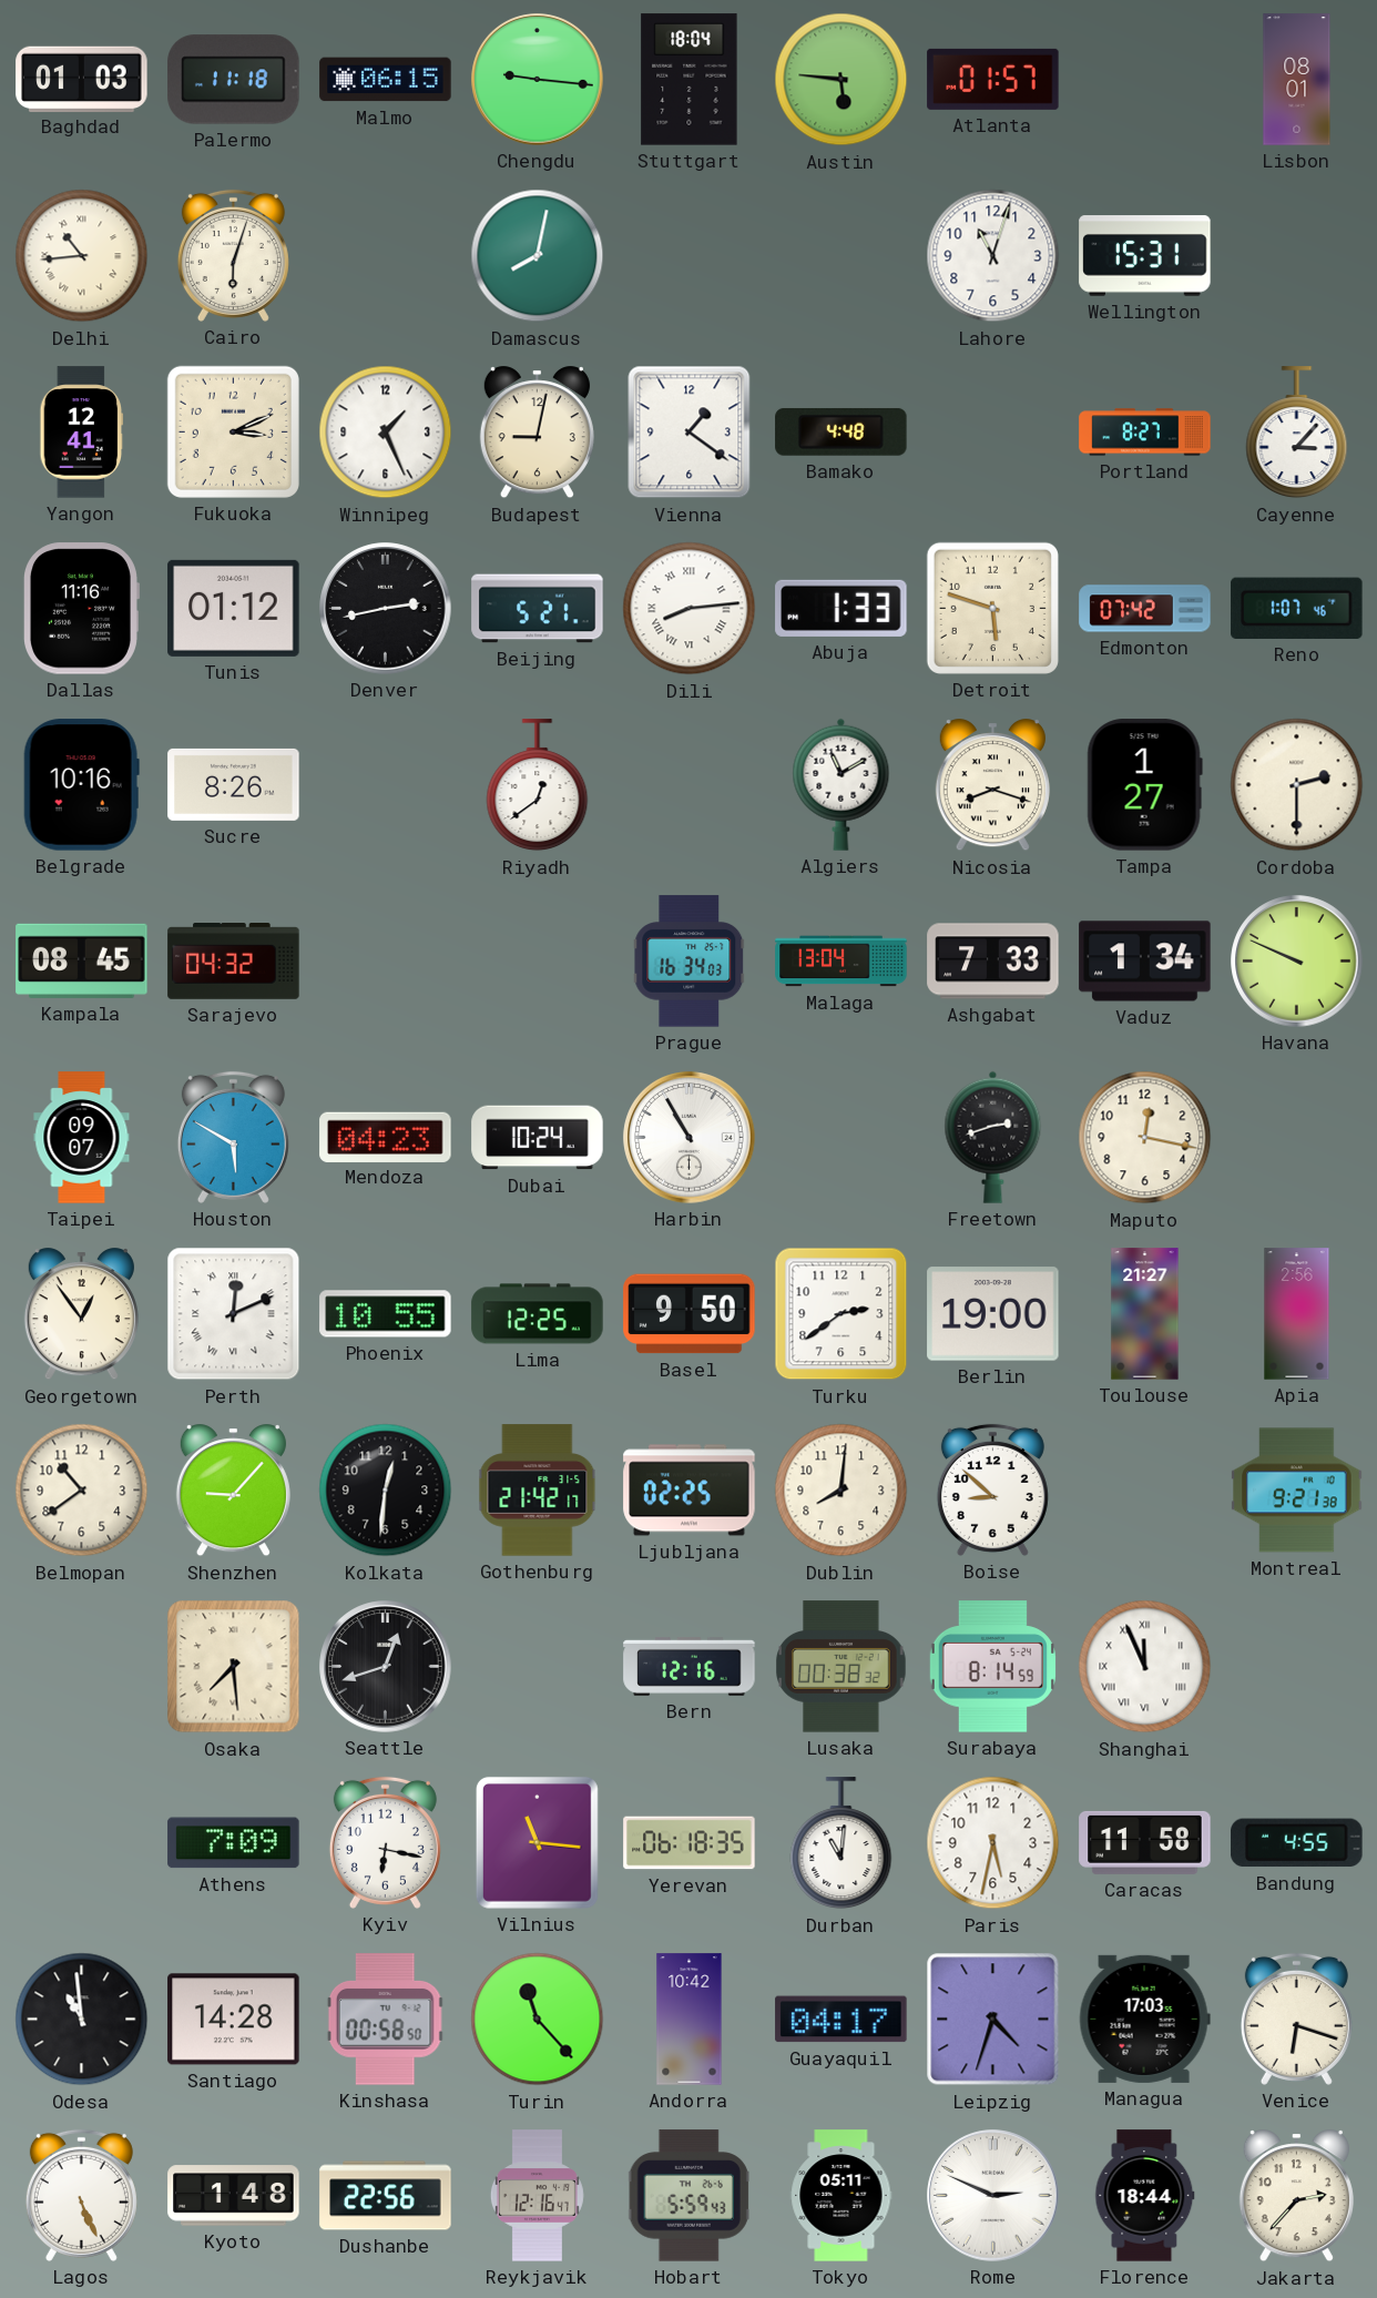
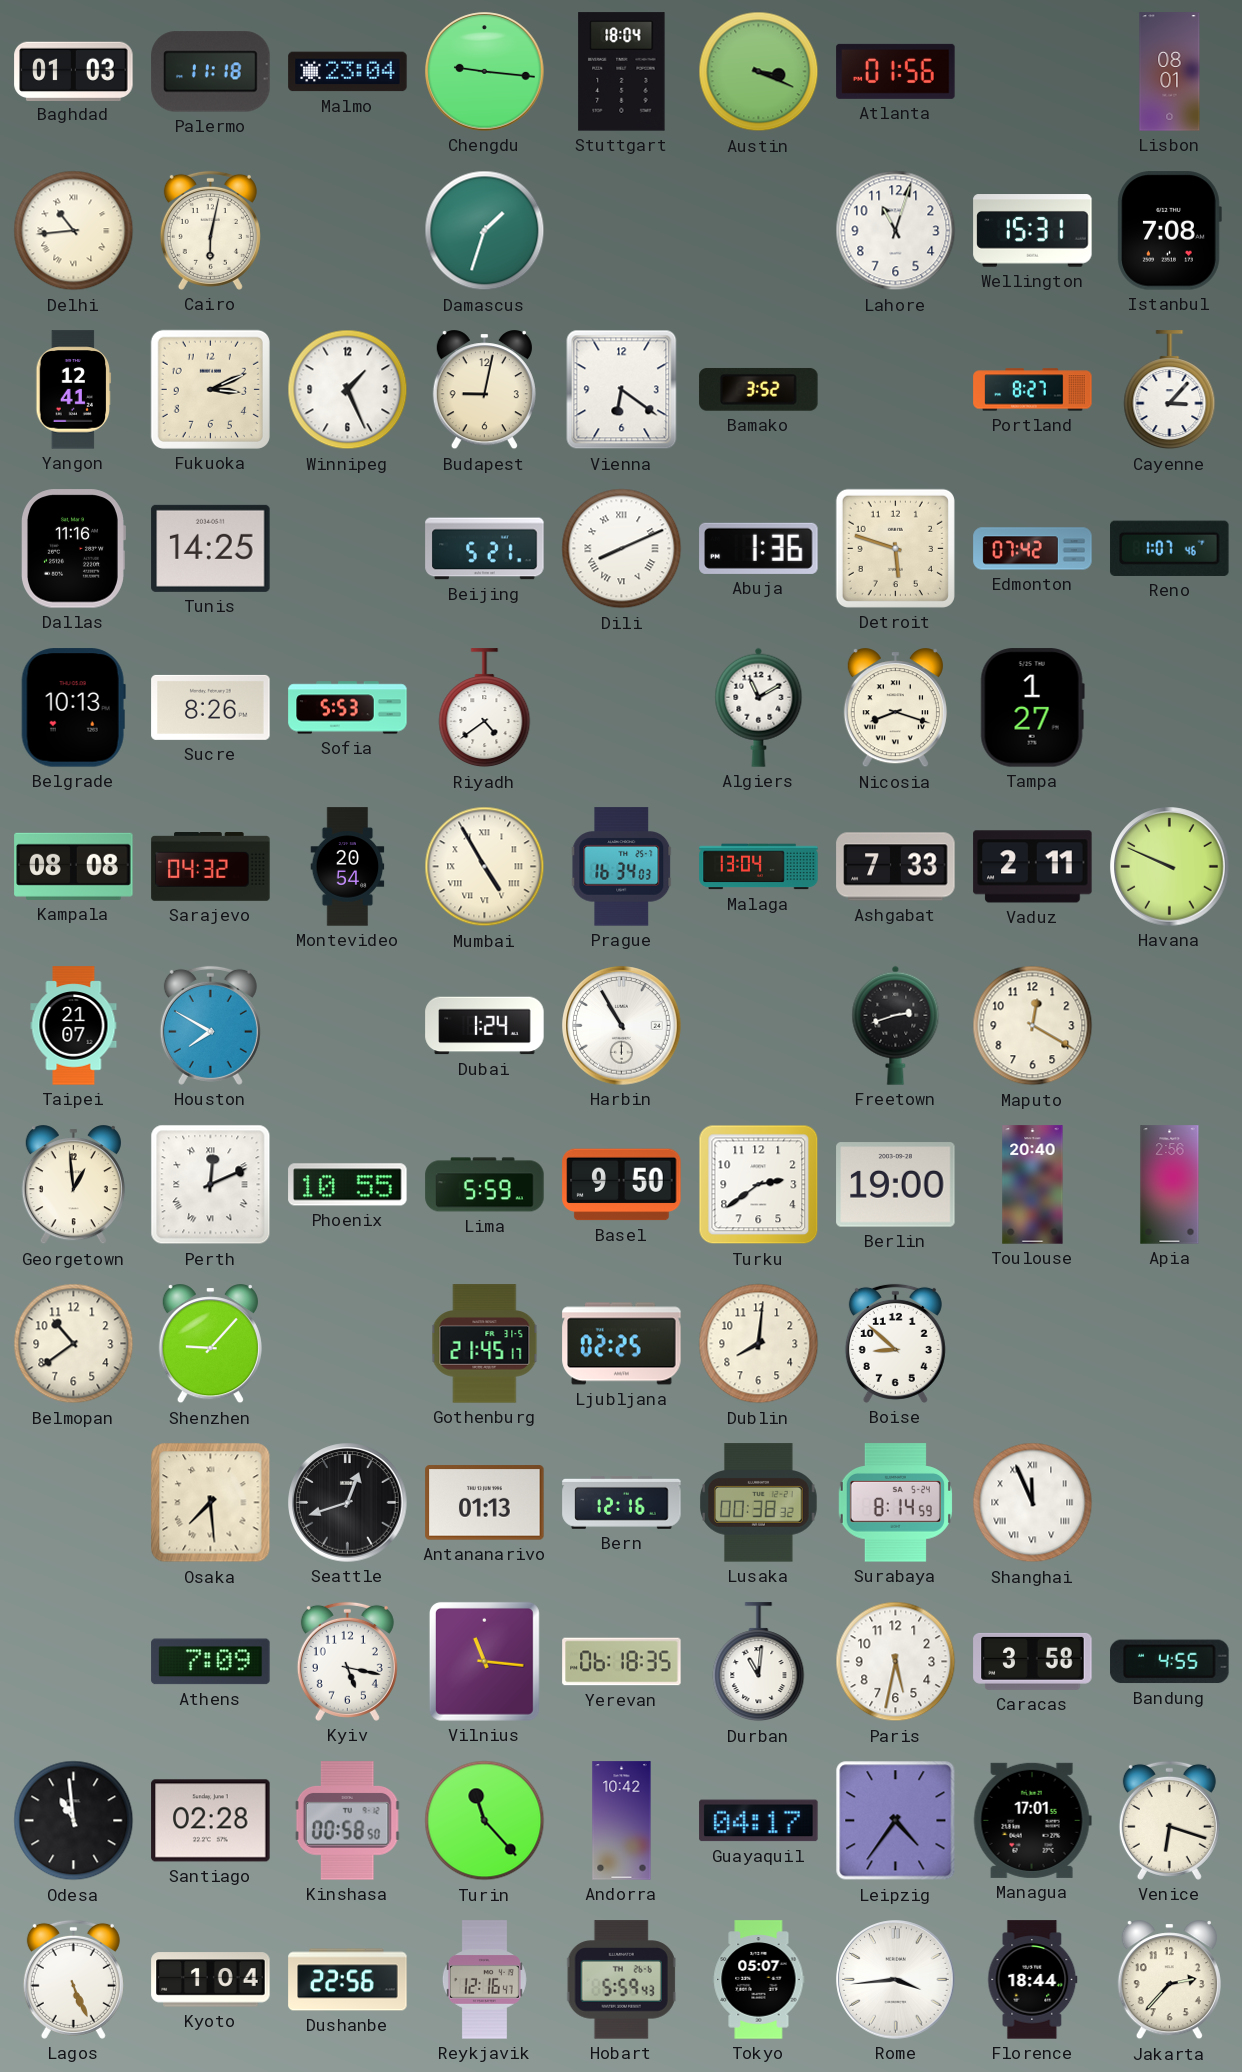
Malmo: 06:15 -> 23:04 (348, 72)
Austin: 5:46 -> 3:19 (759, 72)
Atlanta: 01:57 -> 01:56 (896, 71)
Cairo: 6:03 -> 6:02 (210, 230)
Damascus: 8:02 -> 1:33 (485, 231)
Istanbul: none -> 7:08 (1169, 231)
Vienna: 1:21 -> 6:21 (622, 390)
Bamako: 4:48 -> 3:52 (759, 390)
Tunis: 01:12 -> 14:25 (211, 548)
Denver: 2:43 -> none (386, 609)
Dili: 8:14 -> 8:11 (622, 549)
Abuja: 1:33 -> 1:36 (759, 548)
Belgrade: 10:16 -> 10:13 (73, 708)
Sofia: none -> 5:53 (348, 708)
Riyadh: 12:39 -> 4:39 (485, 708)
Cordoba: 2:30 -> none (1297, 785)
Kampala: 08:45 -> 08:08 (74, 866)
Montevideo: none -> 20:54 (348, 867)
Mumbai: none -> 4:55 (485, 867)
Vaduz: 1:34 -> 2:11 (1033, 867)
Taipei: 09:07 -> 21:07 (74, 1026)
Houston: 5:50 -> 7:50 (210, 1025)
Mendoza: 04:23 -> none (386, 1137)
Dubai: 10:24 -> 1:24 (485, 1026)
Maputo: 12:17 -> 12:20 (1033, 1026)
Georgetown: 12:54 -> 12:59 (73, 1185)
Lima: 12:25 -> 5:59 (485, 1185)
Toulouse: 21:27 -> 20:40 (1033, 1185)
Kolkata: 12:31 -> none (386, 1491)
Gothenburg: 21:42 -> 21:45 (485, 1344)
Montreal: 9:21 -> none (1297, 1491)
Antananarivo: none -> 01:13 (485, 1503)
Kyiv: 6:17 -> 5:17 (347, 1661)
Caracas: 11:58 -> 3:58 (1033, 1661)
Santiago: 14:28 -> 02:28 (211, 1821)
Leipzig: 4:33 -> 4:36 (896, 1821)
Managua: 17:03 -> 17:01 (1032, 1820)
Kyoto: 1:48 -> 1:04 (211, 1980)
Tokyo: 05:11 -> 05:07 (759, 1980)
Rome: 2:49 -> 3:44 (896, 1980)
